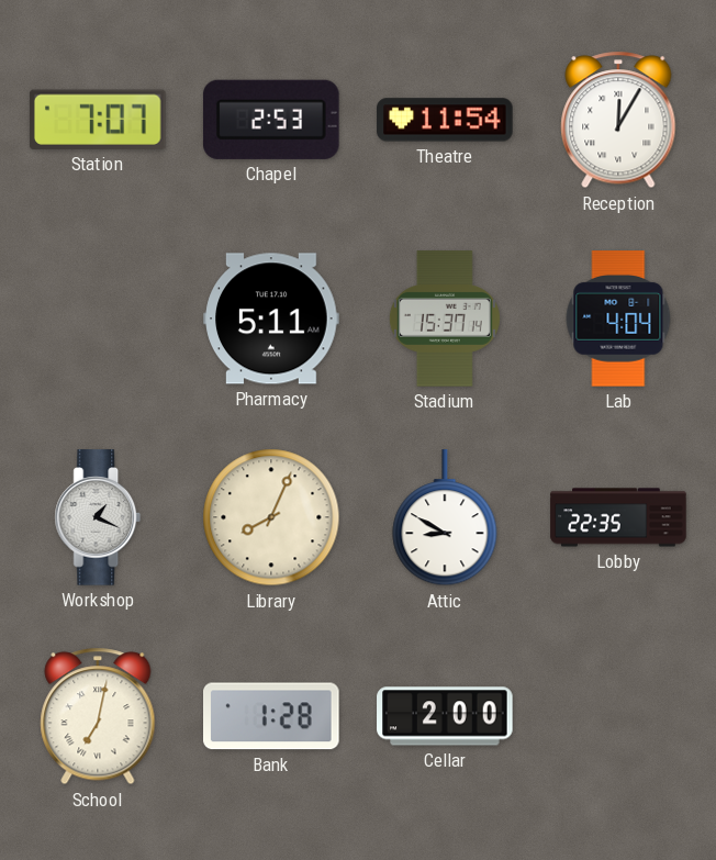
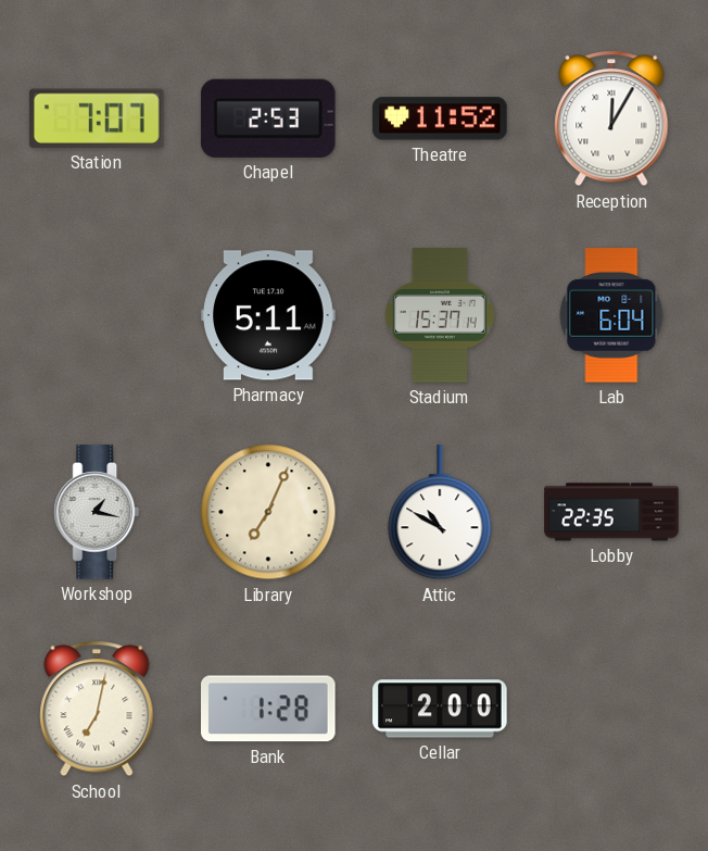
Theatre: 11:54 -> 11:52 (440, 118)
Lab: 4:04 -> 6:04 (611, 315)
Workshop: 1:19 -> 1:17 (97, 512)
Library: 8:04 -> 7:04 (268, 512)
Attic: 8:50 -> 10:50 (440, 513)
